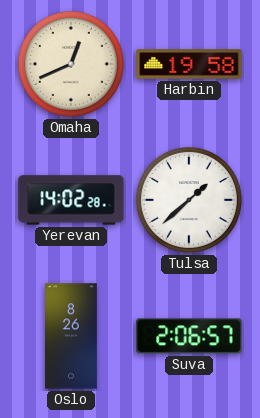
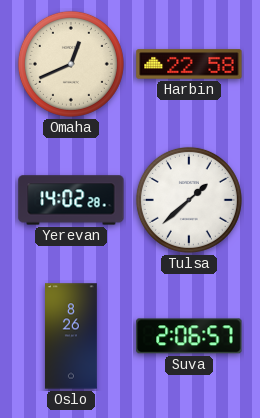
Harbin: 19:58 -> 22:58 (189, 64)
